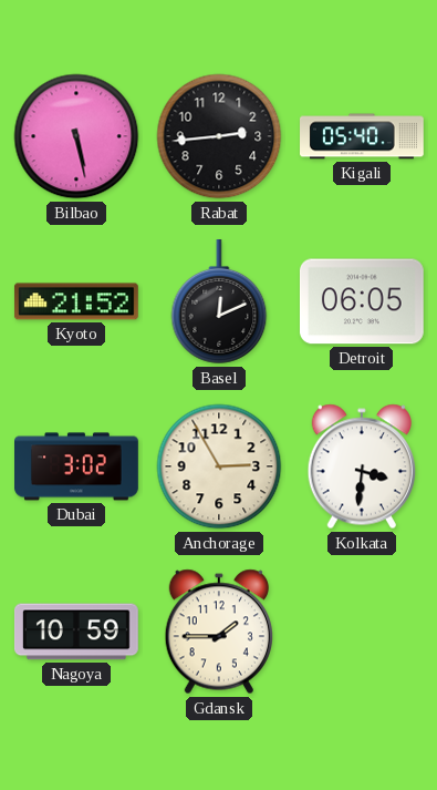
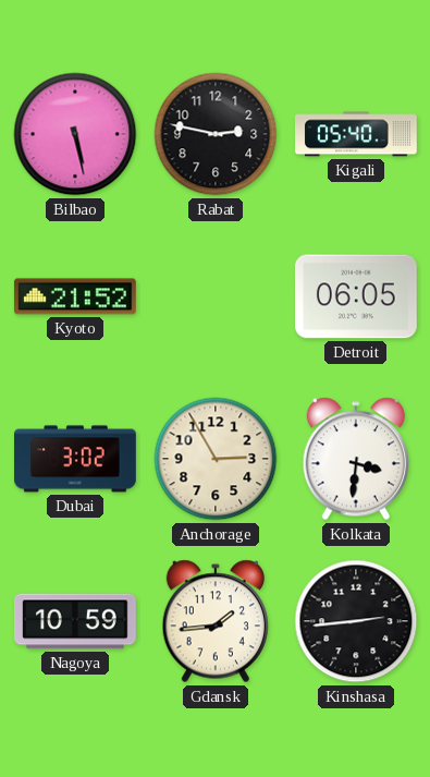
Rabat: 2:44 -> 2:47 (216, 134)
Basel: 12:11 -> none (219, 302)
Gdansk: 1:45 -> 1:44 (214, 621)
Kinshasa: none -> 2:44 (356, 621)
